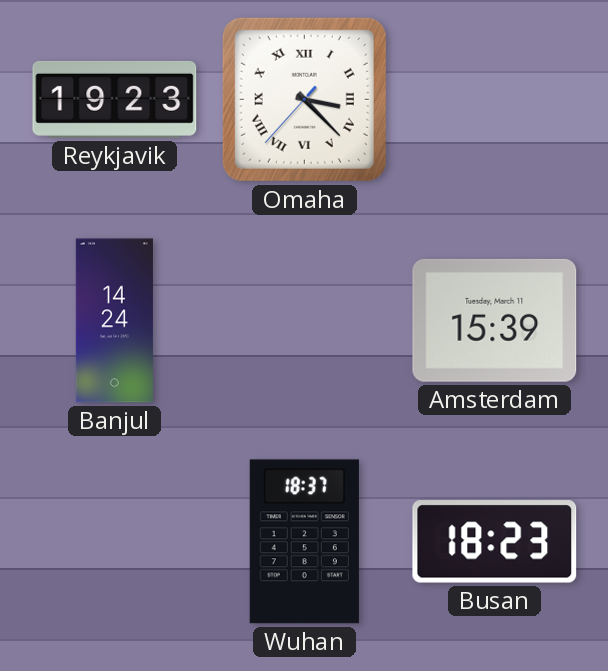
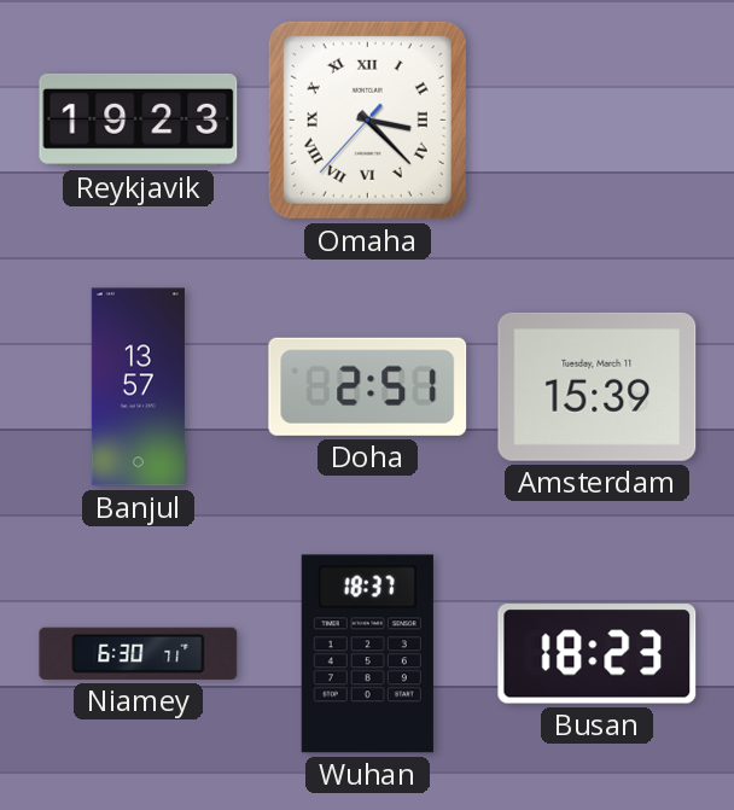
Banjul: 14:24 -> 13:57 (138, 387)
Doha: none -> 2:51 (368, 386)
Niamey: none -> 6:30 (139, 653)
